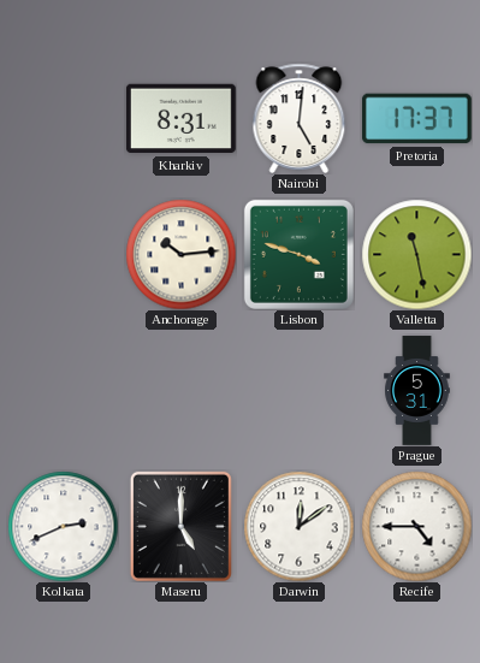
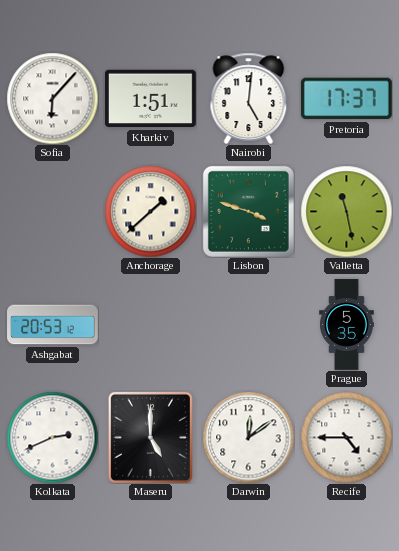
Sofia: none -> 6:07 (52, 98)
Kharkiv: 8:31 -> 1:51 (150, 99)
Anchorage: 10:14 -> 1:38 (150, 211)
Ashgabat: none -> 20:53 (53, 325)
Prague: 5:31 -> 5:35 (347, 325)
